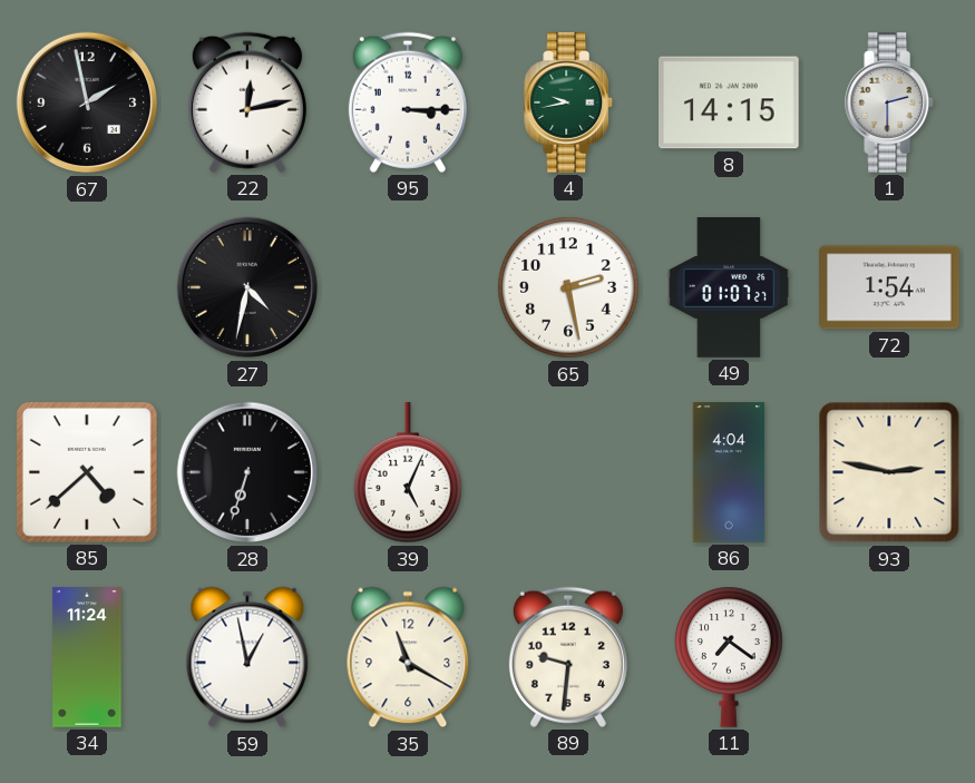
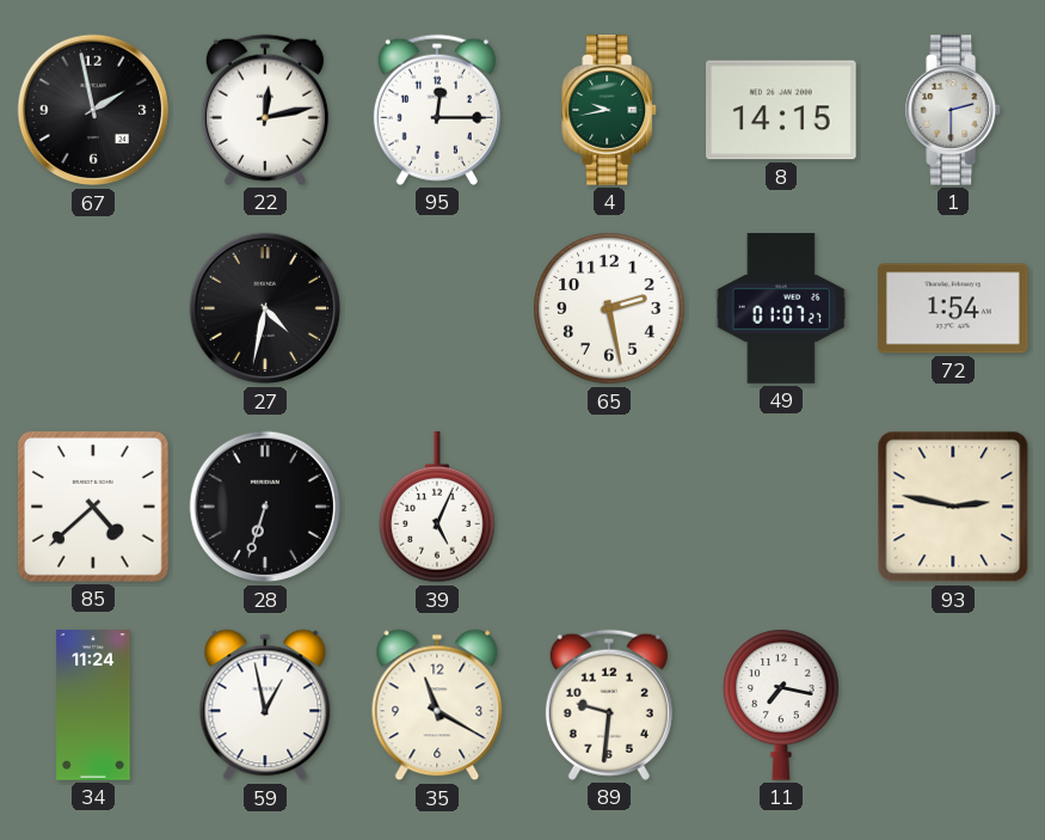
95: 3:15 -> 12:15 (437, 110)
86: 4:04 -> none (729, 472)
11: 7:21 -> 7:17 (781, 705)
